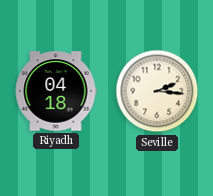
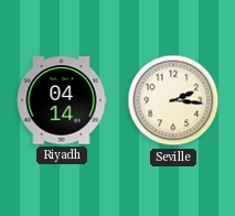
Riyadh: 04:18 -> 04:14 (62, 100)
